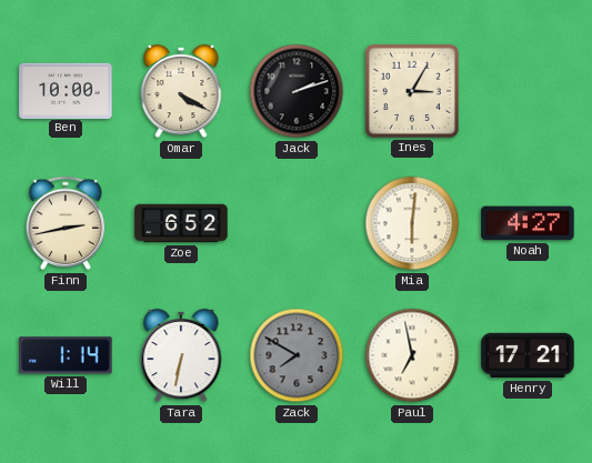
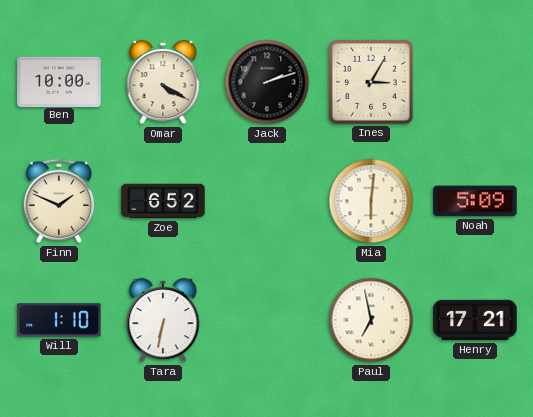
Finn: 2:43 -> 1:49 (59, 201)
Noah: 4:27 -> 5:09 (475, 201)
Will: 1:14 -> 1:10 (59, 320)
Zack: 7:50 -> none (297, 355)
